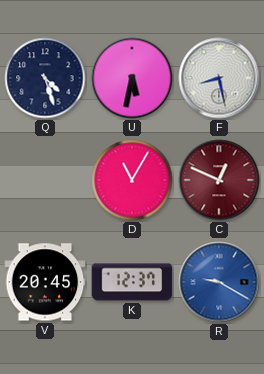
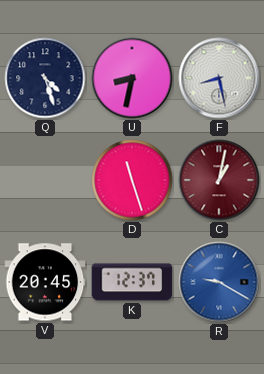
U: 5:32 -> 8:32 (132, 78)
D: 11:05 -> 11:27 (132, 180)
C: 12:49 -> 1:02 (219, 180)
